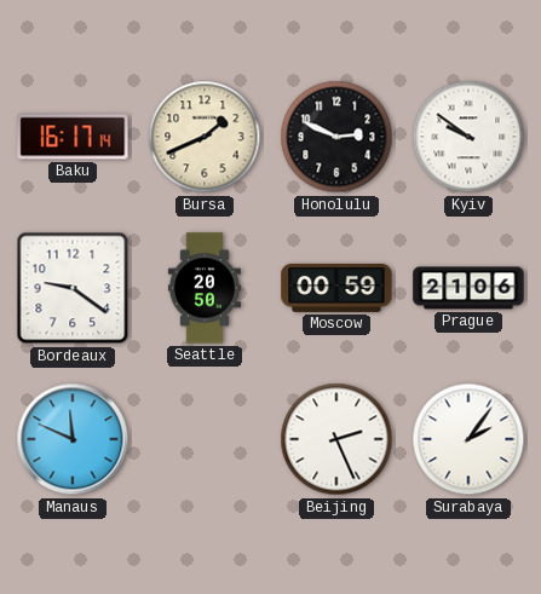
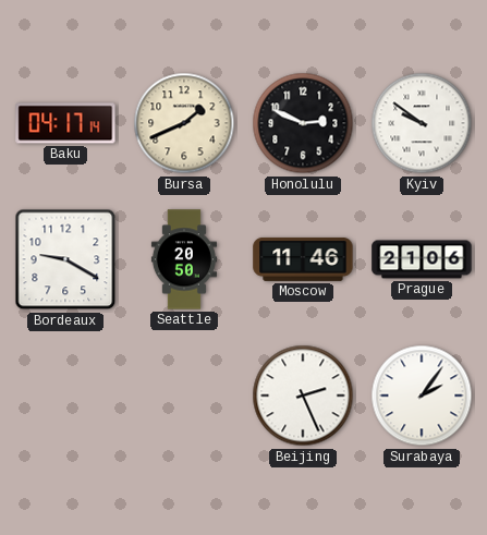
Baku: 16:17 -> 04:17 (65, 123)
Bordeaux: 9:21 -> 9:20 (65, 259)
Moscow: 00:59 -> 11:46 (303, 259)
Manaus: 11:49 -> none (73, 439)
